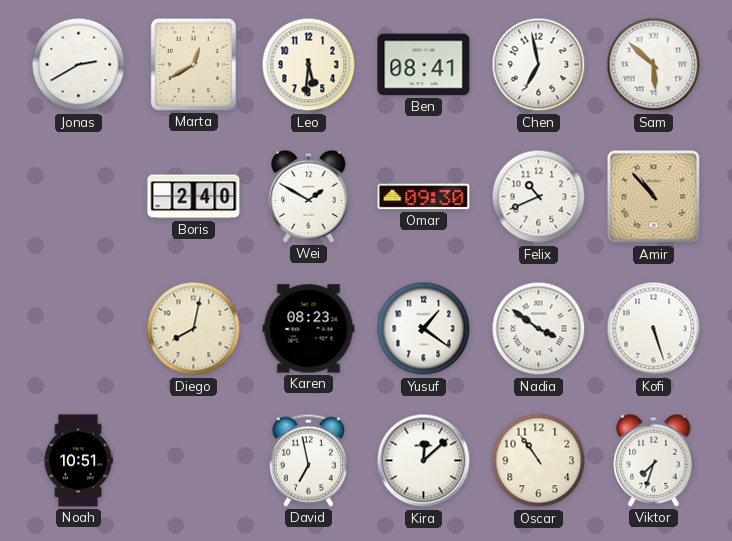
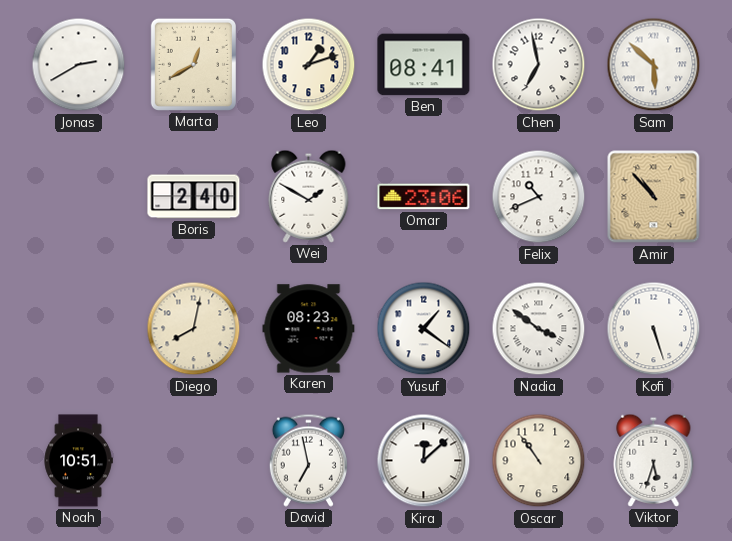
Leo: 5:31 -> 1:12 (309, 65)
Omar: 09:30 -> 23:06 (424, 197)
Viktor: 7:33 -> 5:33 (654, 460)
